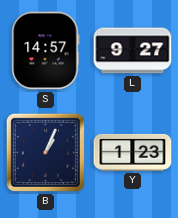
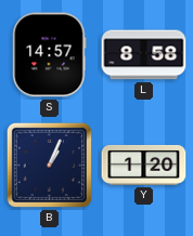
L: 9:27 -> 8:58 (144, 55)
Y: 1:23 -> 1:20 (144, 165)
